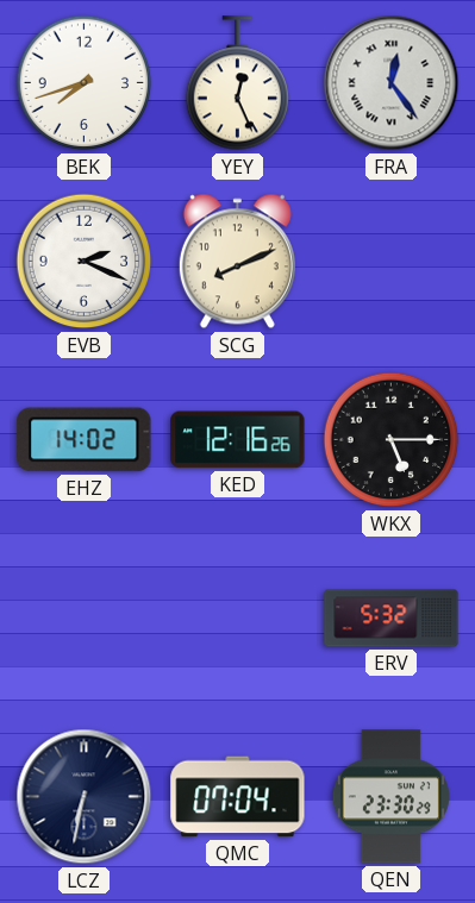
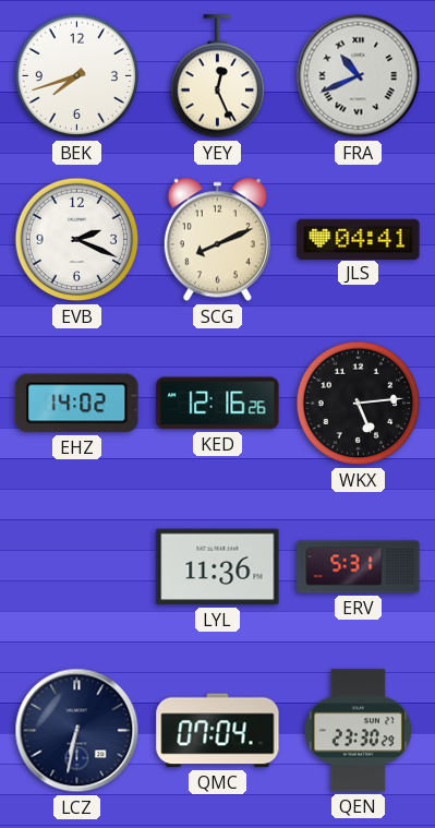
FRA: 12:24 -> 10:41 (359, 76)
JLS: none -> 04:41 (359, 239)
WKX: 5:15 -> 5:14 (359, 404)
LYL: none -> 11:36 (218, 567)
ERV: 5:32 -> 5:31 (359, 567)
